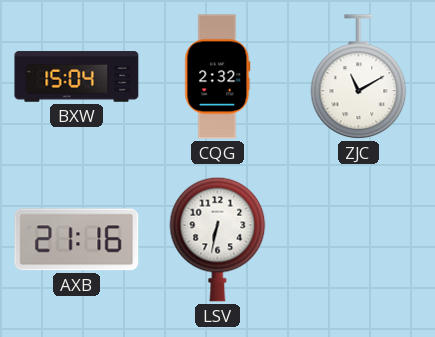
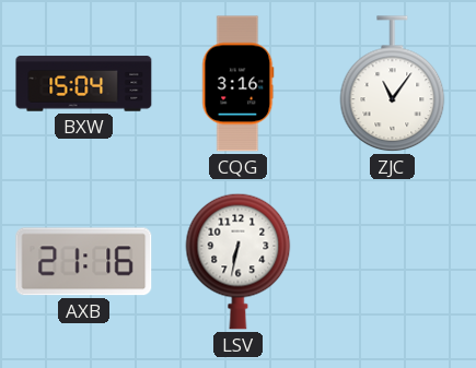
CQG: 2:32 -> 3:16 (239, 84)
ZJC: 11:10 -> 11:06 (393, 84)
